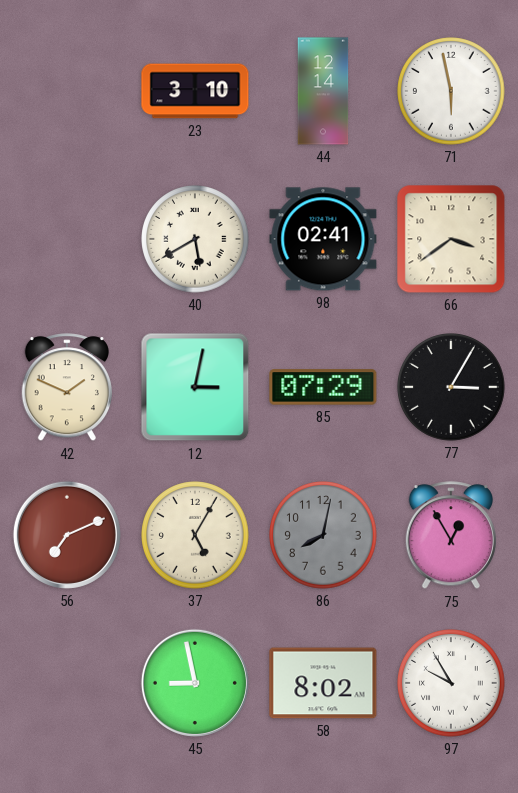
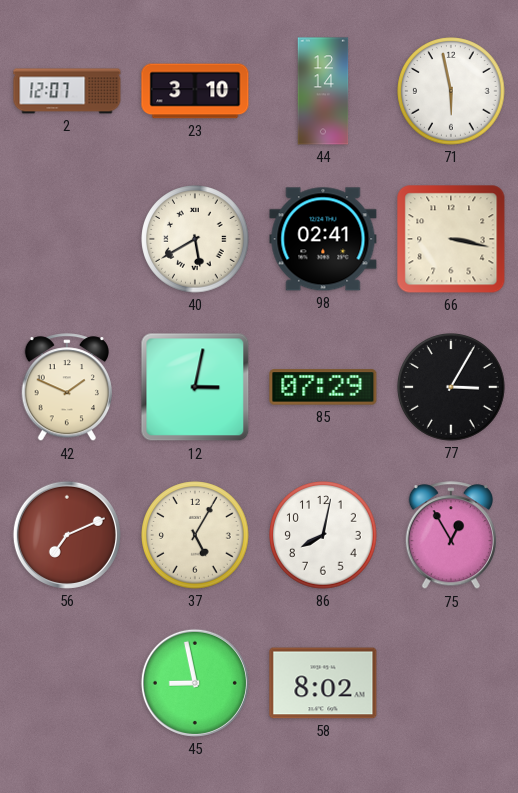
2: none -> 12:07 (67, 91)
66: 3:39 -> 3:17 (451, 239)
86 dial: grey -> white (323, 535)
97: 9:55 -> none (451, 683)
